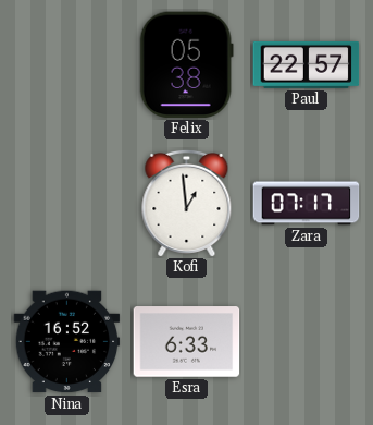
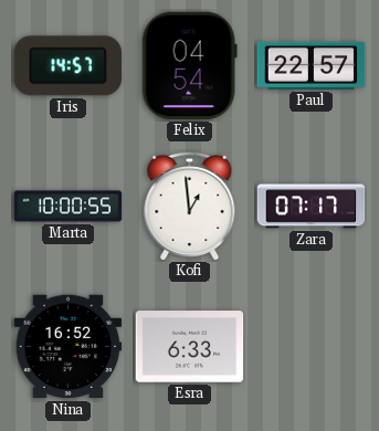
Iris: none -> 14:57 (69, 66)
Felix: 05:38 -> 04:54 (189, 66)
Marta: none -> 10:00 (69, 207)
